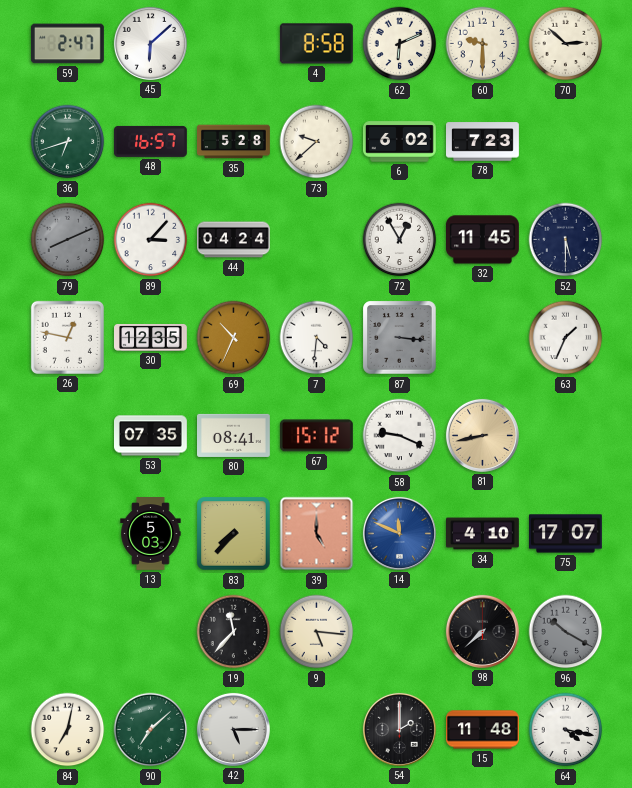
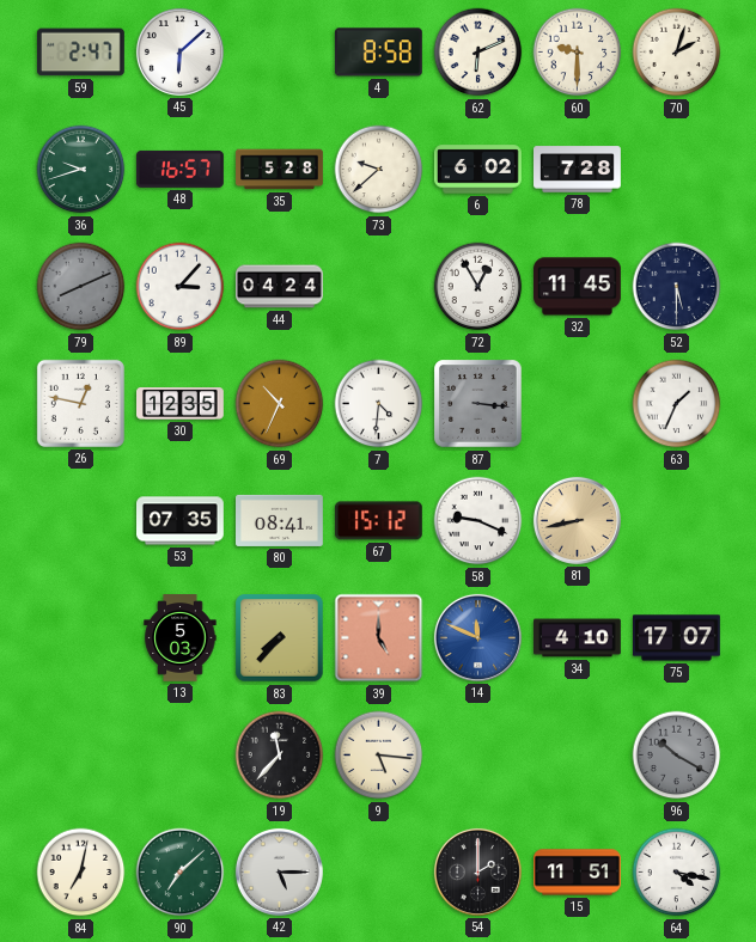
70: 2:52 -> 2:03 (677, 53)
36: 6:42 -> 9:42 (81, 170)
78: 7:23 -> 7:28 (578, 170)
98: 7:38 -> none (482, 631)
15: 11:48 -> 11:51 (578, 873)
